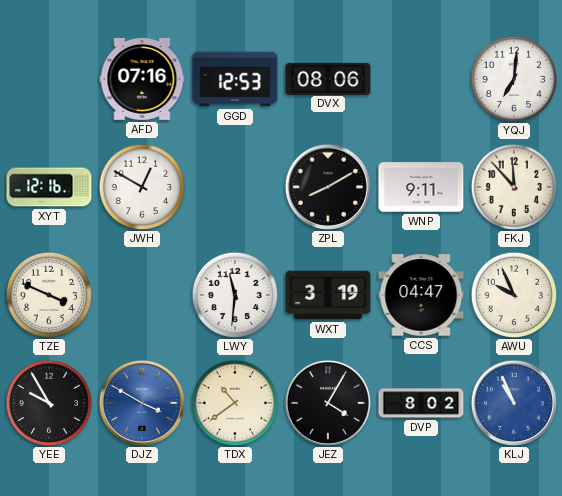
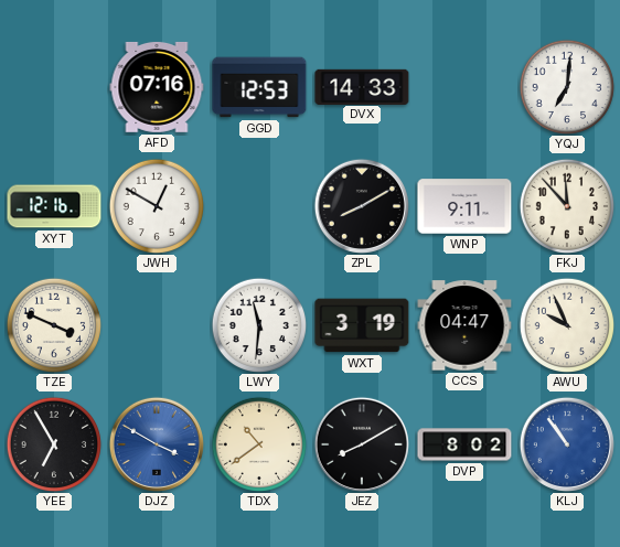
DVX: 08:06 -> 14:33 (362, 86)
YEE: 9:55 -> 6:55 (54, 444)
JEZ: 4:05 -> 8:10 (362, 444)
KLJ: 10:56 -> 10:54 (567, 444)
